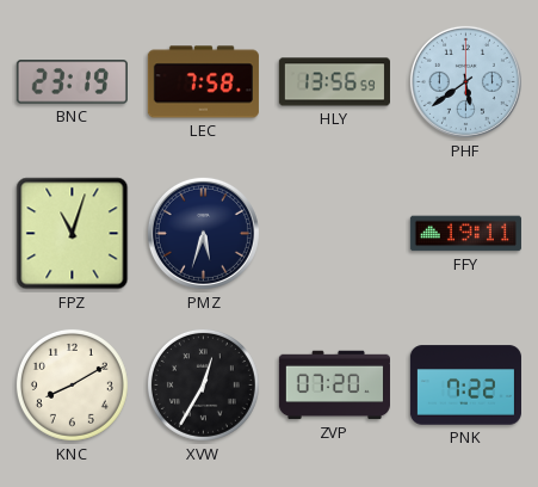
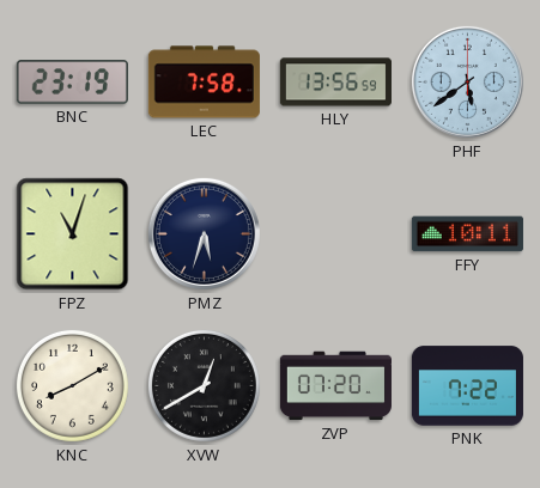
FFY: 19:11 -> 10:11 (467, 234)
XVW: 12:35 -> 12:40 (204, 385)
